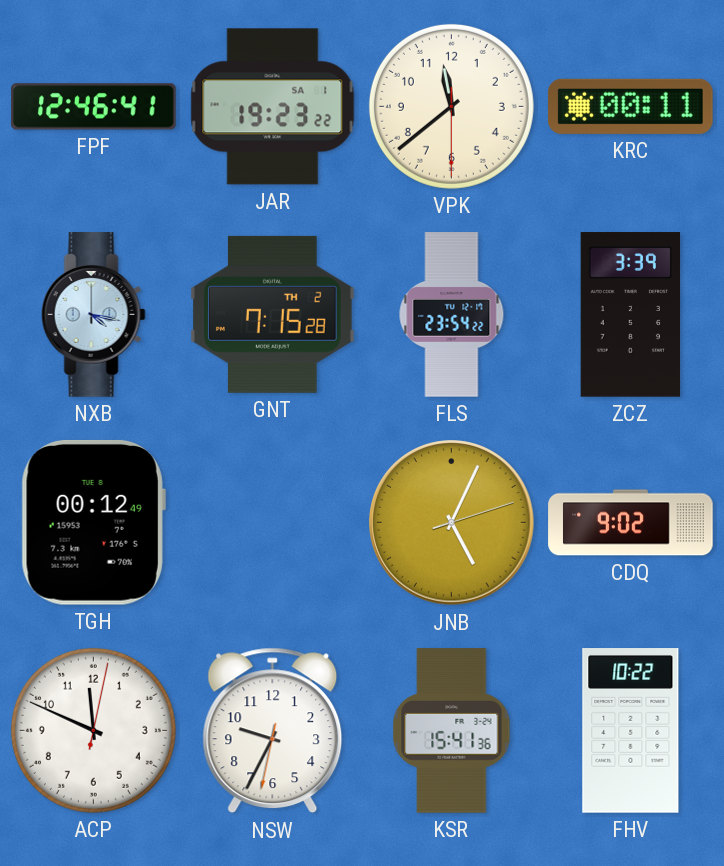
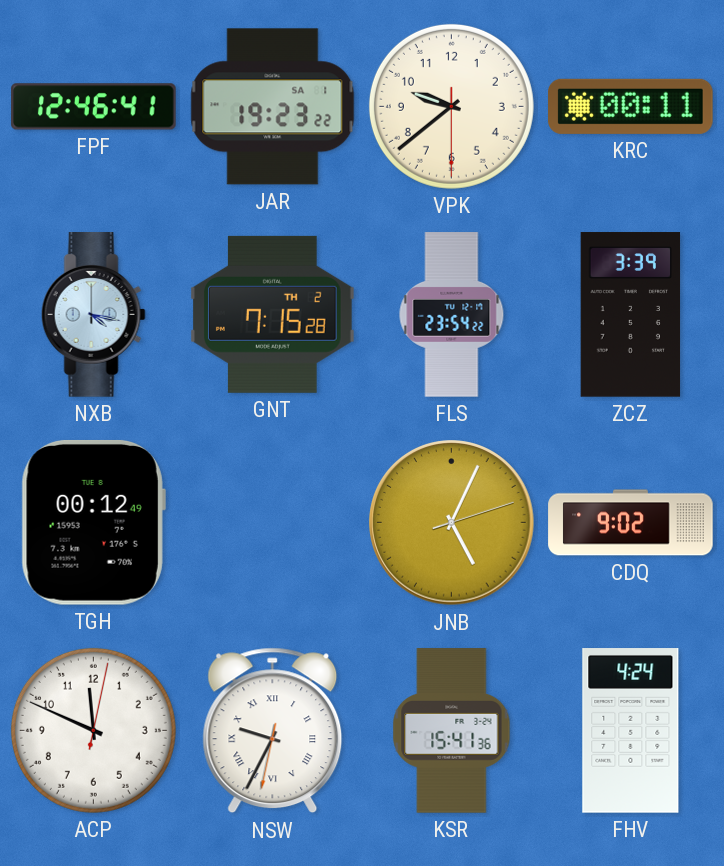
VPK: 11:38 -> 9:38 (451, 106)
NSW numerals: Arabic -> Roman (273, 731)
FHV: 10:22 -> 4:24 (631, 731)
